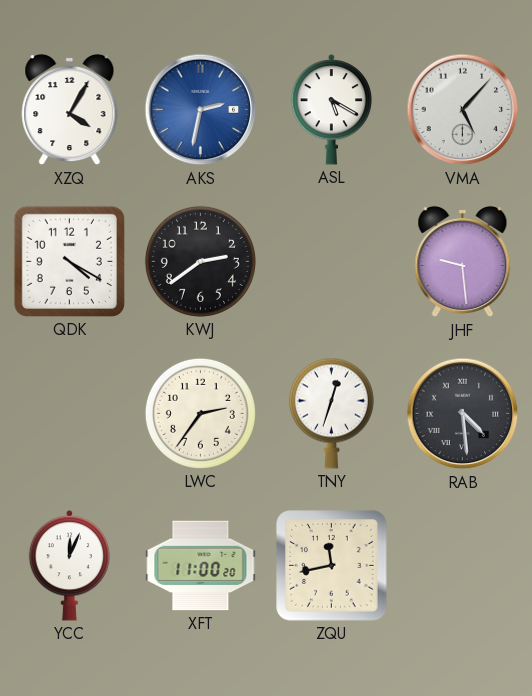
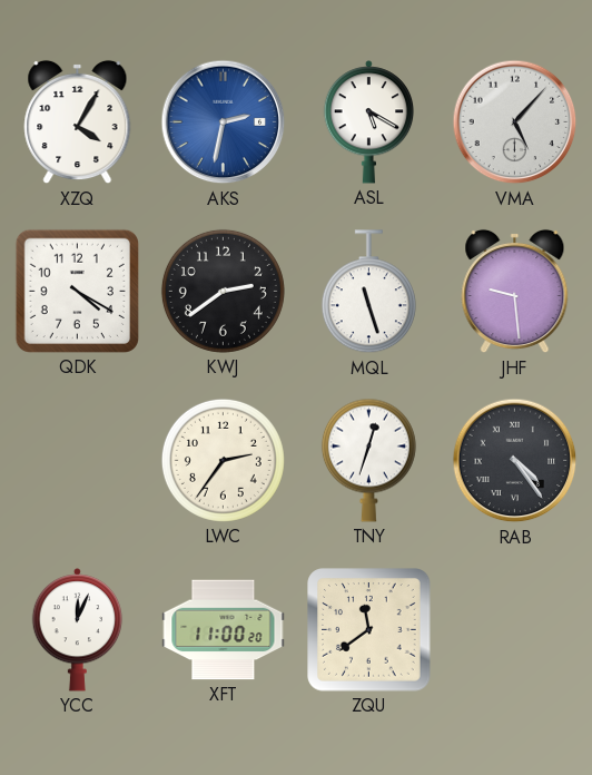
MQL: none -> 11:27 (368, 292)
RAB: 4:29 -> 4:24 (515, 461)
ZQU: 11:43 -> 11:39 (369, 630)
